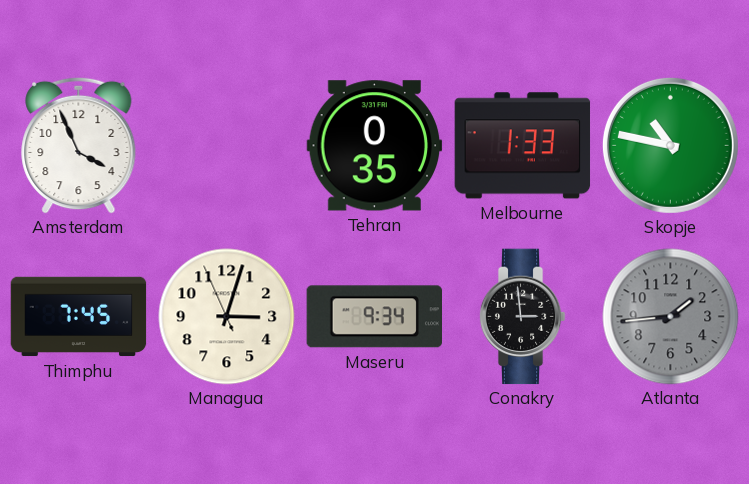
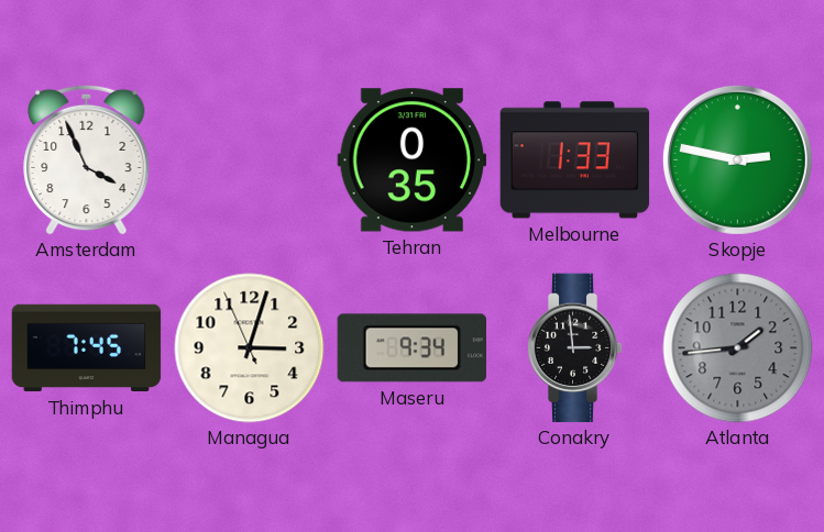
Skopje: 10:47 -> 2:47 (737, 159)
